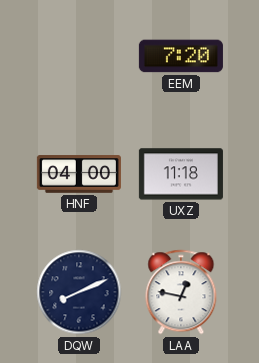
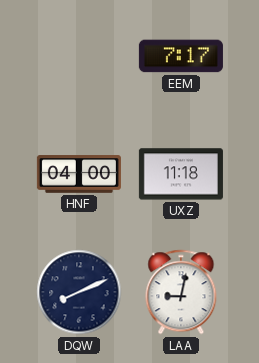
EEM: 7:20 -> 7:17 (181, 56)
LAA: 12:47 -> 9:02 (181, 292)
